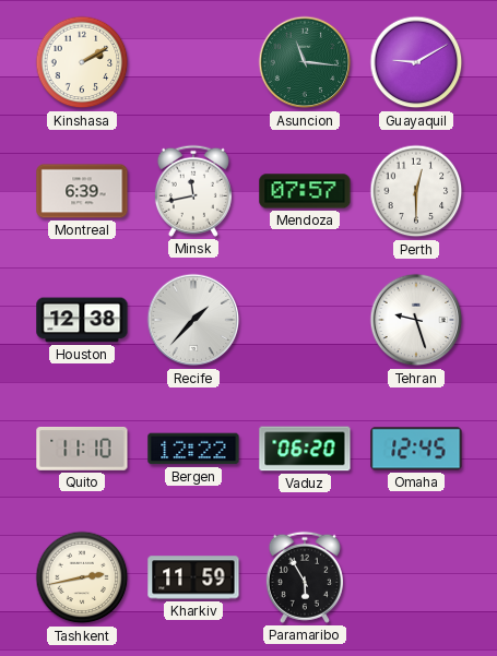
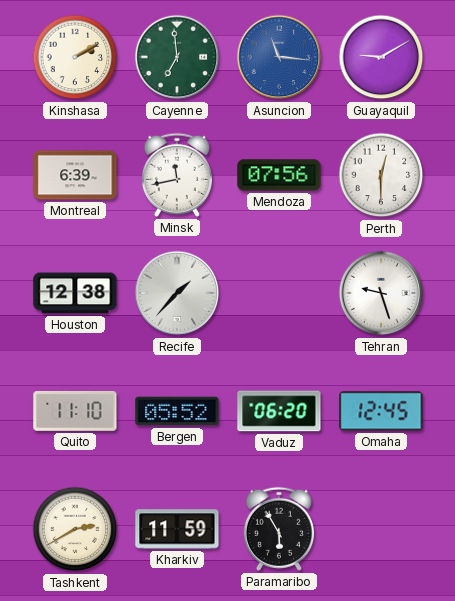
Cayenne: none -> 6:59 (177, 57)
Asuncion dial: green -> blue (279, 57)
Mendoza: 07:57 -> 07:56 (279, 175)
Bergen: 12:22 -> 05:52 (177, 411)
Tashkent: 2:43 -> 2:40 (75, 529)
